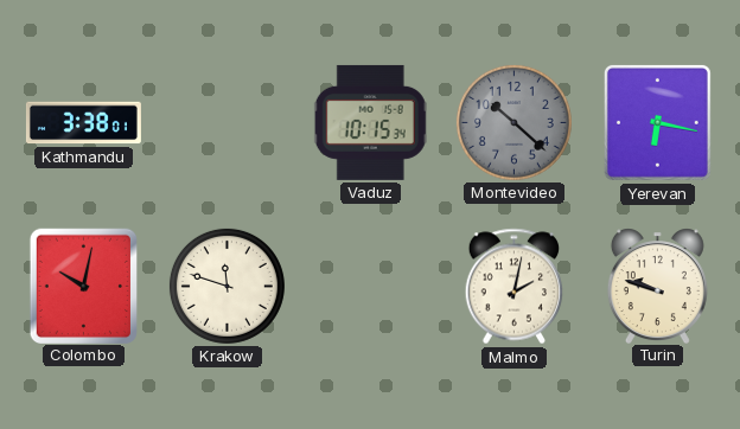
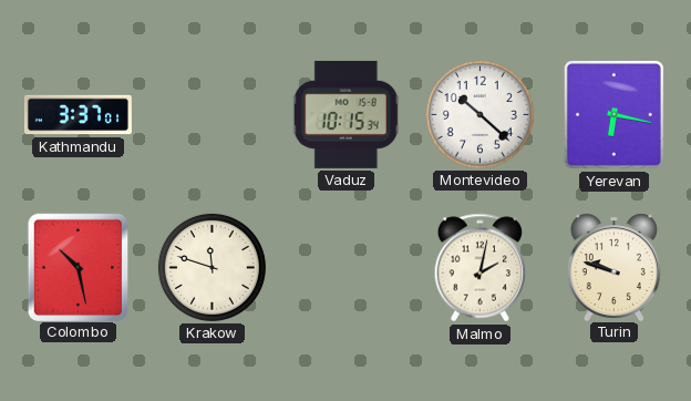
Kathmandu: 3:38 -> 3:37 (78, 115)
Montevideo dial: grey -> white (479, 114)
Colombo: 10:02 -> 10:28 (78, 267)
